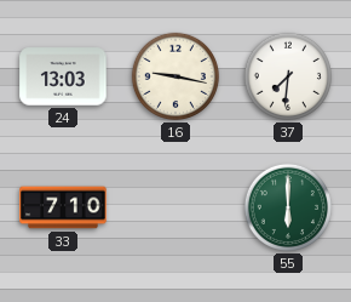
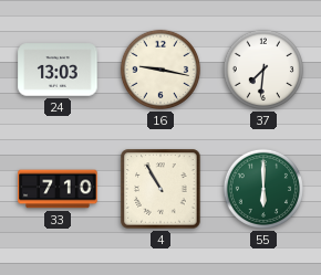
4: none -> 10:55 (161, 189)
